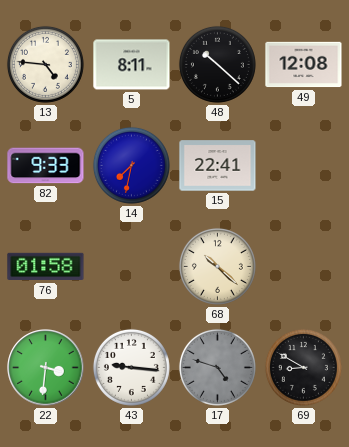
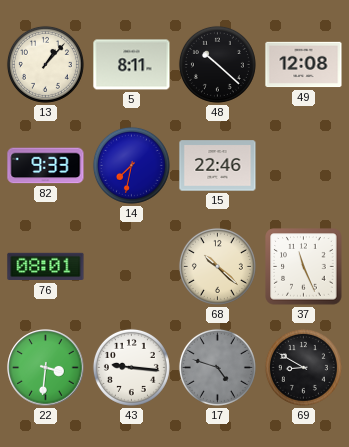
13: 4:46 -> 1:07 (45, 64)
15: 22:41 -> 22:46 (218, 166)
76: 01:58 -> 08:01 (46, 267)
37: none -> 11:26 (304, 267)
